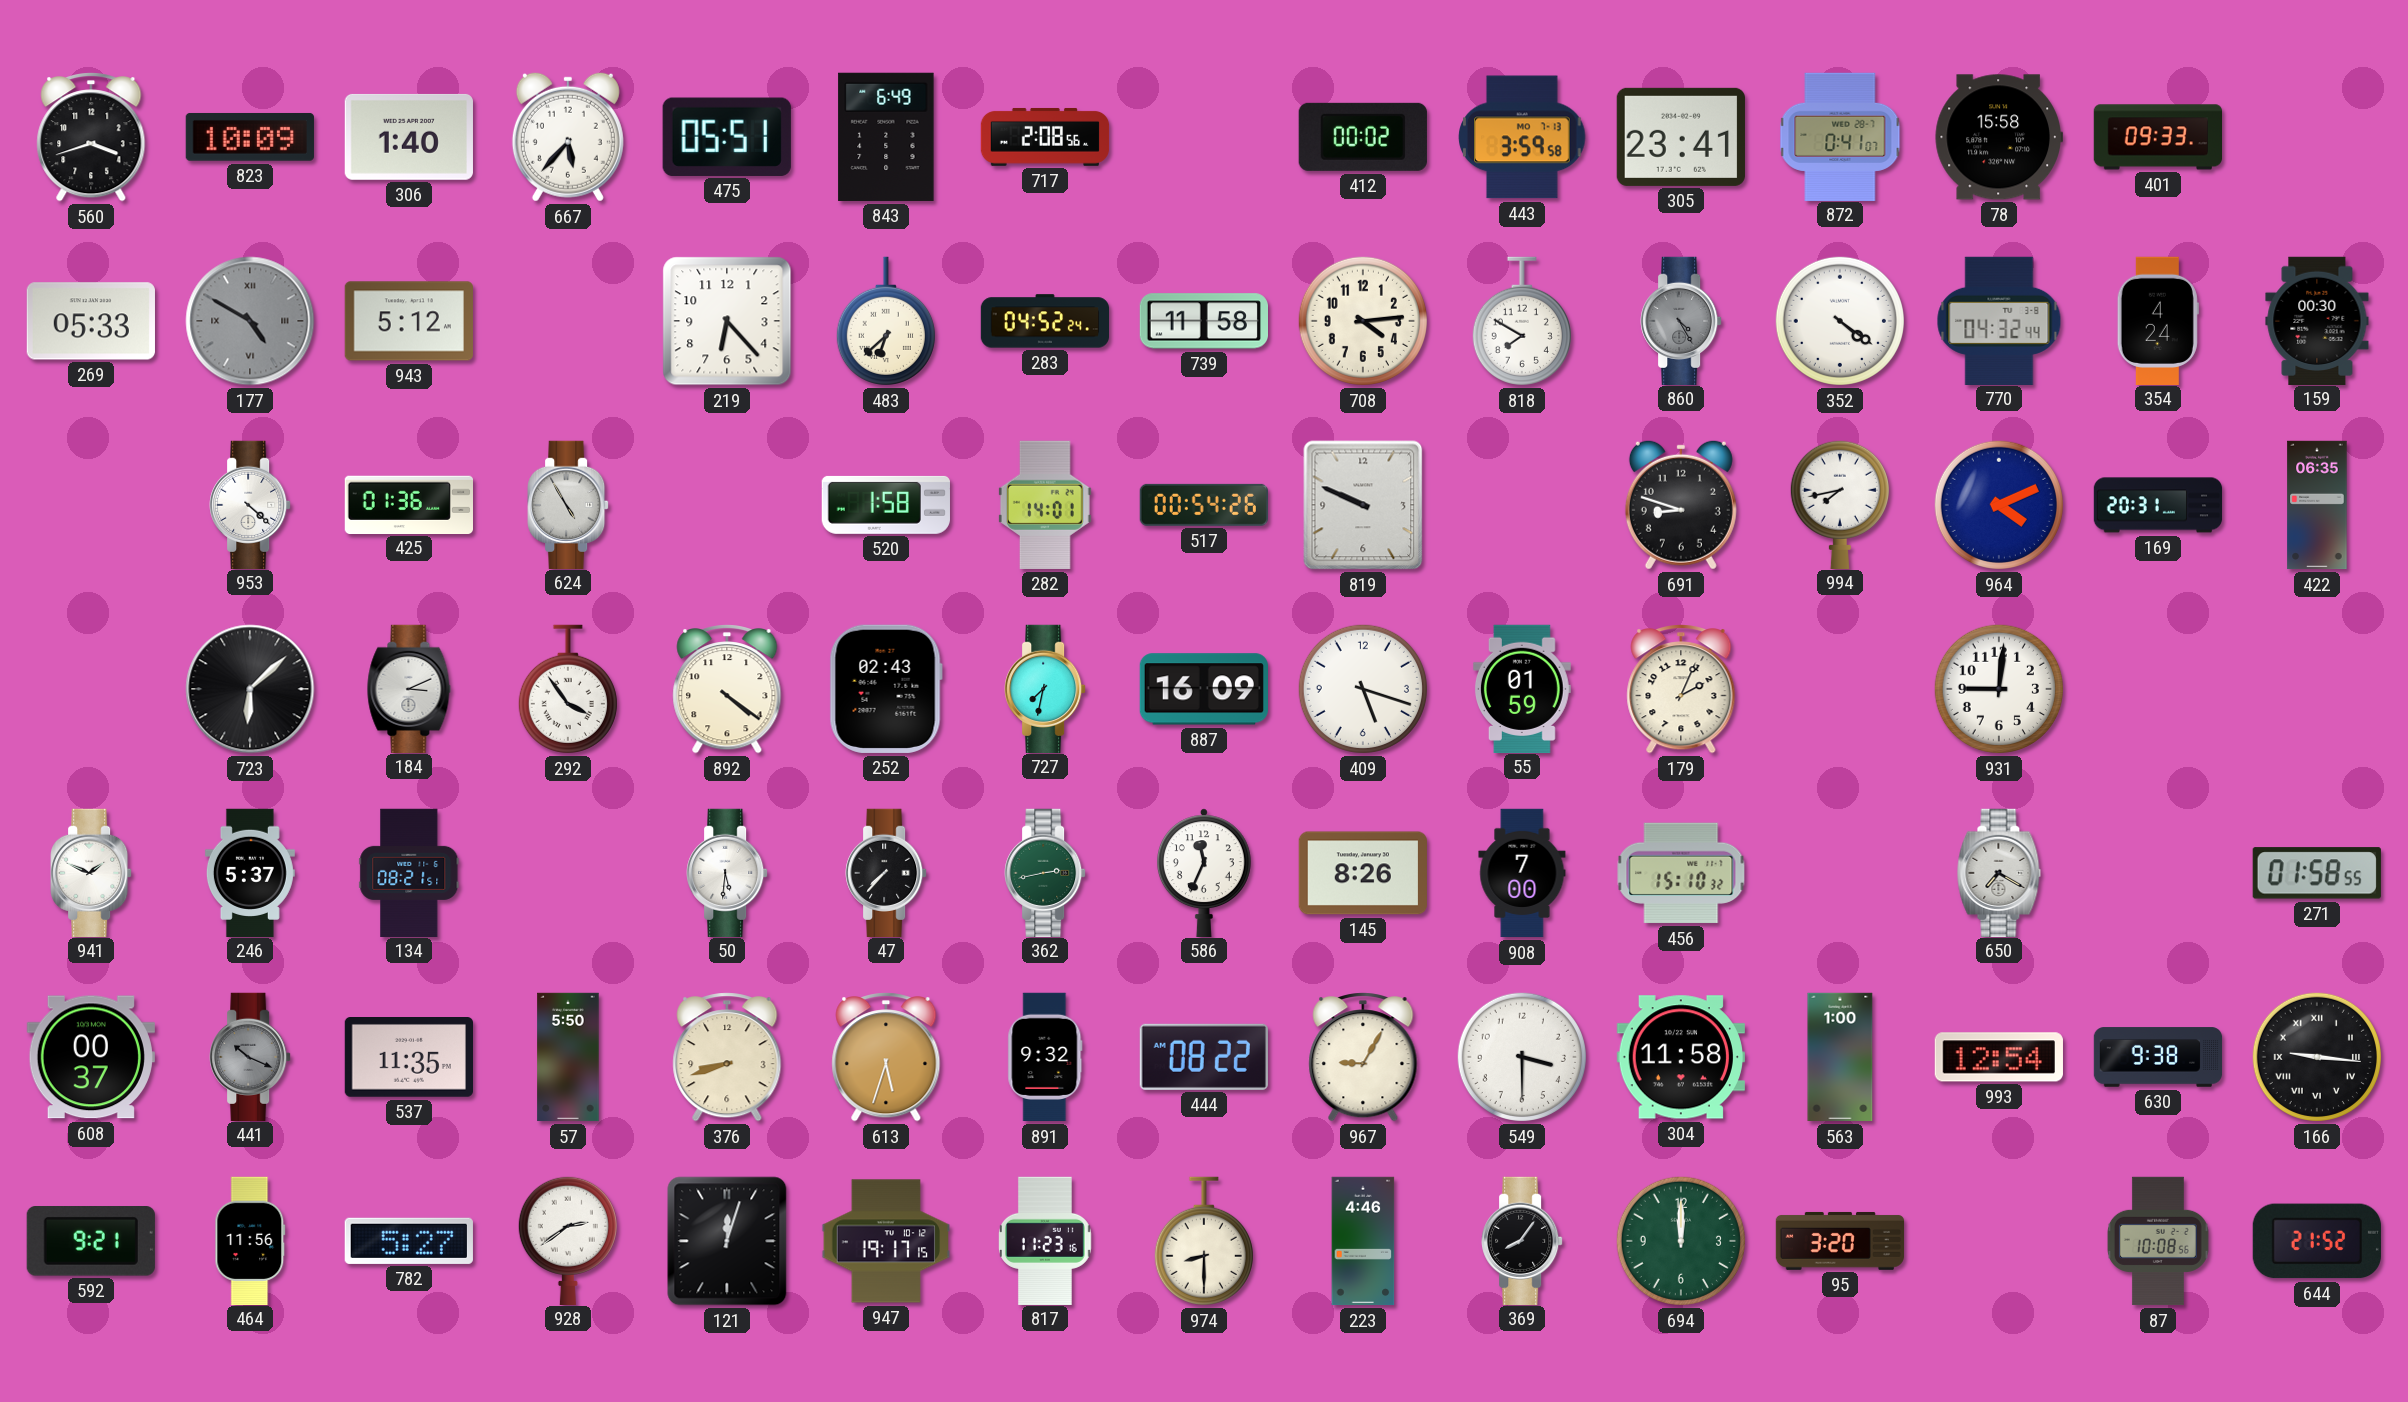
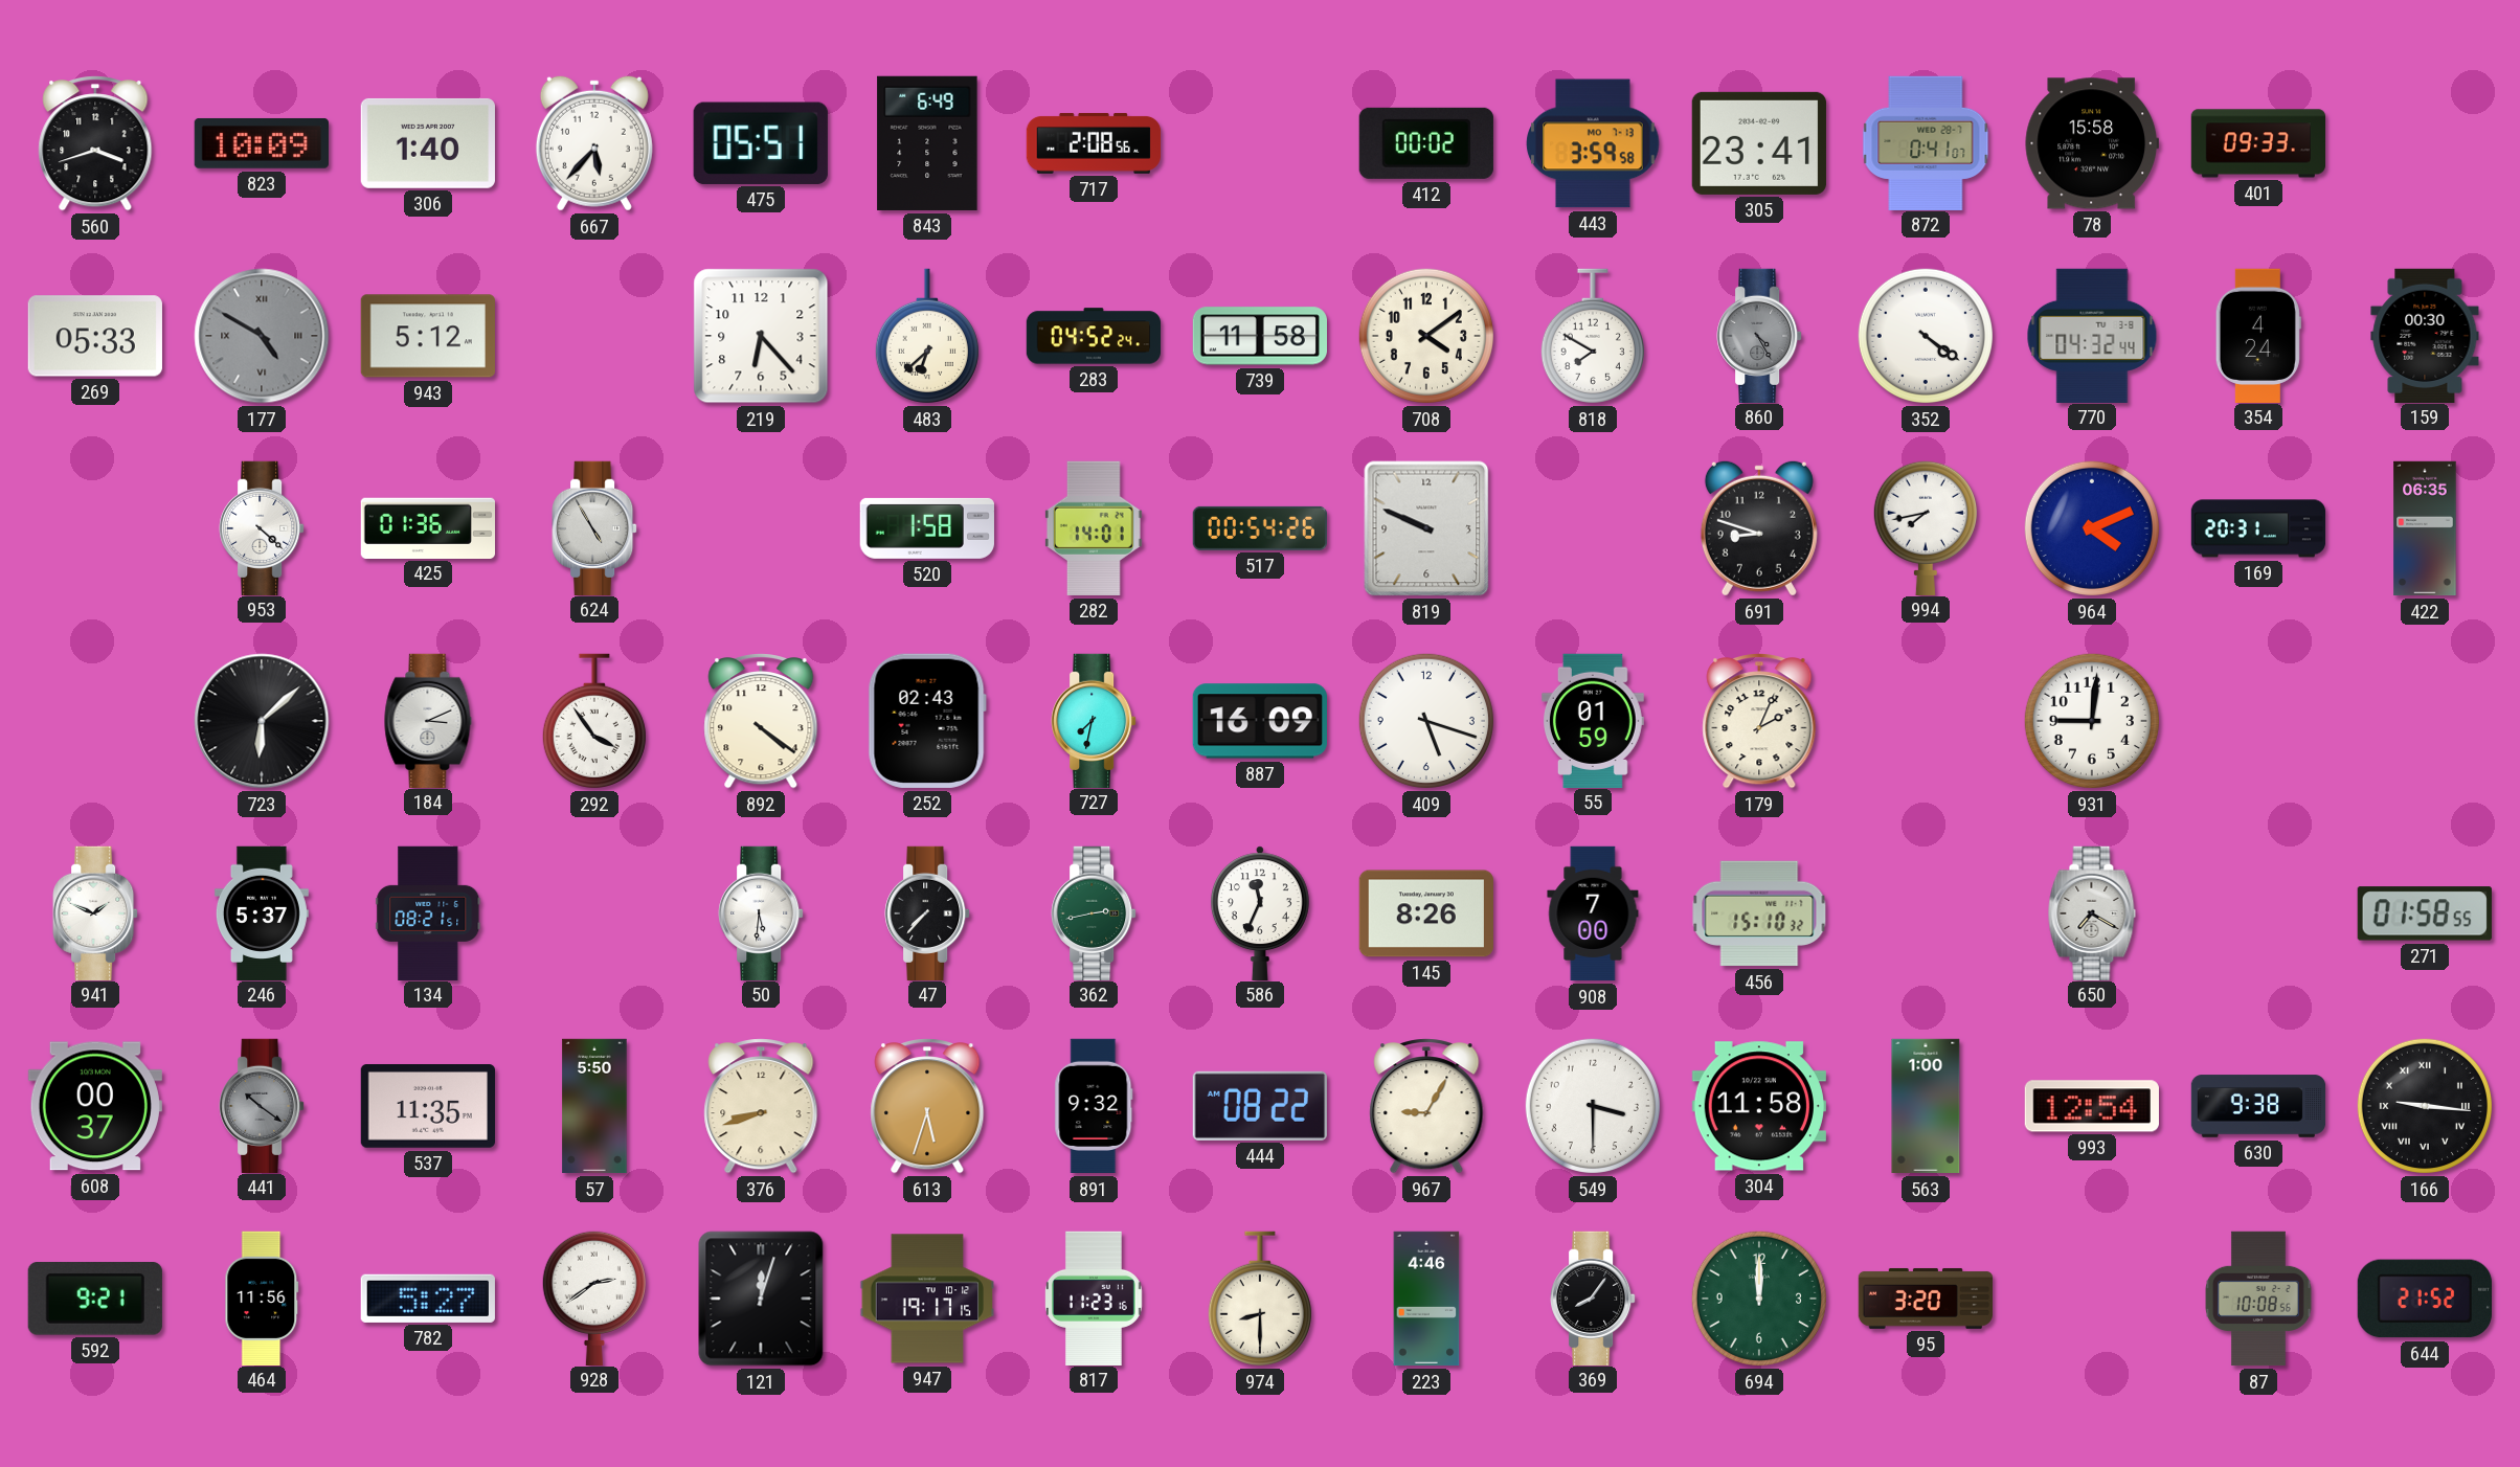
708: 4:14 -> 4:09 (1426, 336)
441: 10:19 -> 10:21 (262, 1105)
